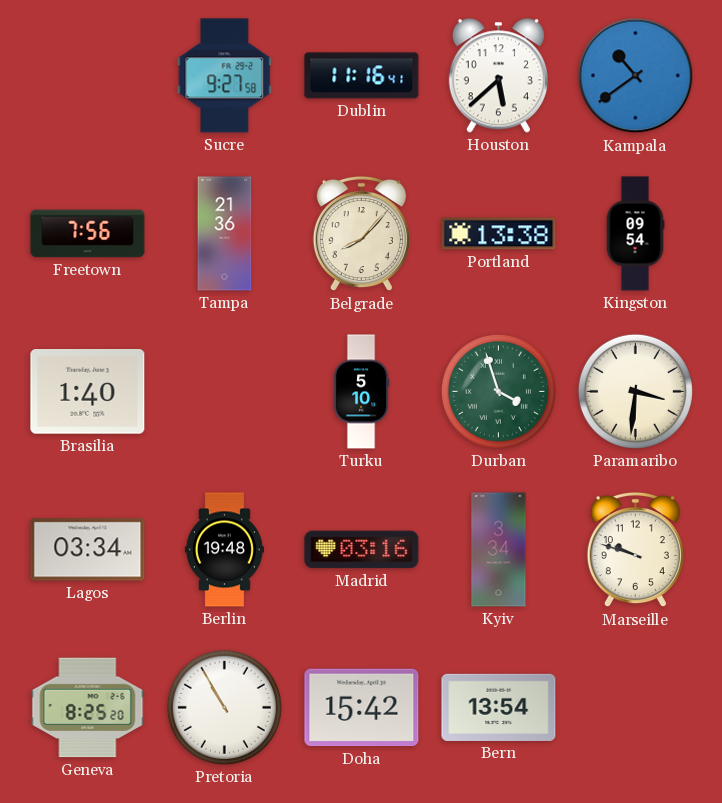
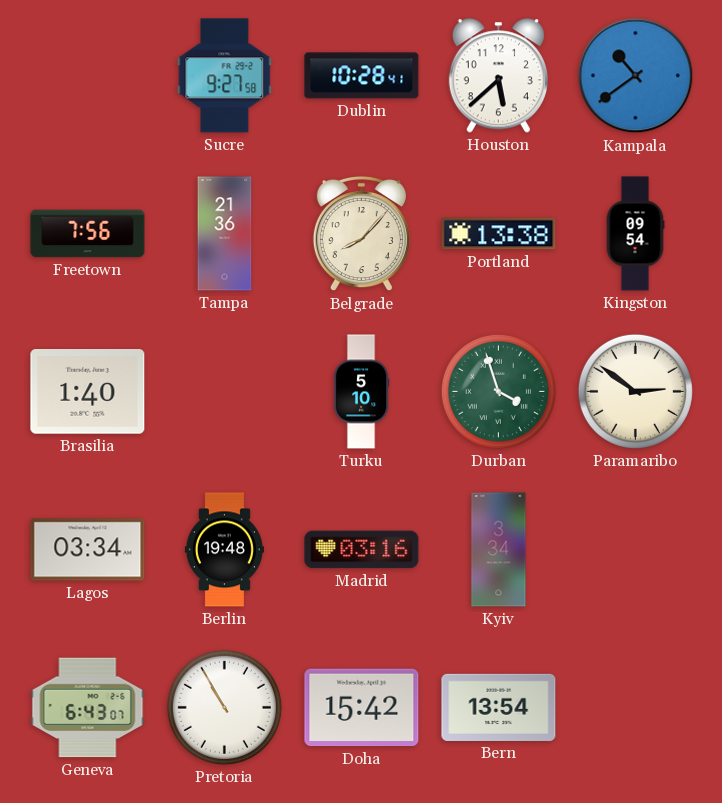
Dublin: 11:16 -> 10:28 (362, 76)
Paramaribo: 3:31 -> 2:51 (635, 391)
Marseille: 9:48 -> none (635, 550)
Geneva: 8:25 -> 6:43 (88, 708)
